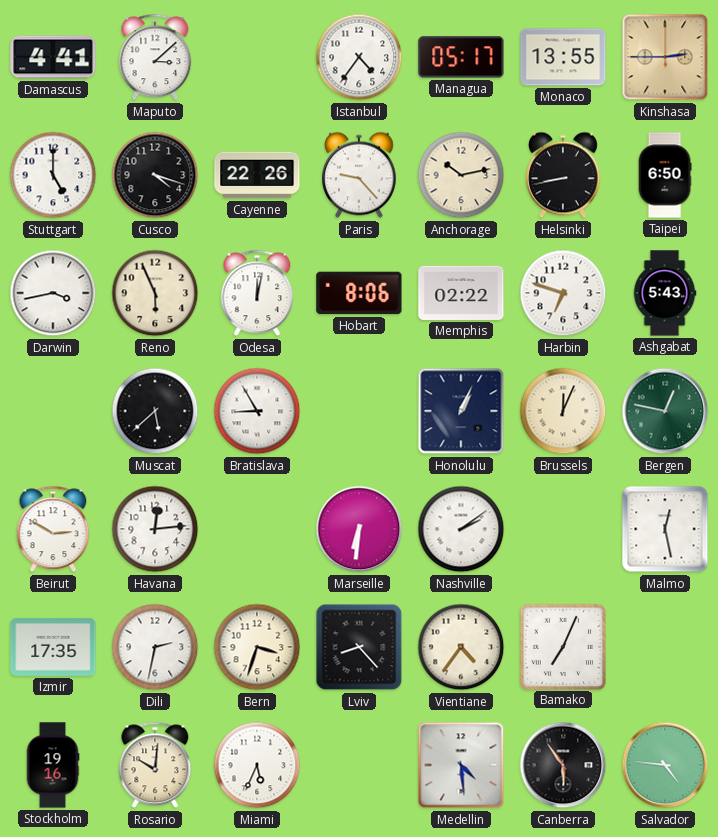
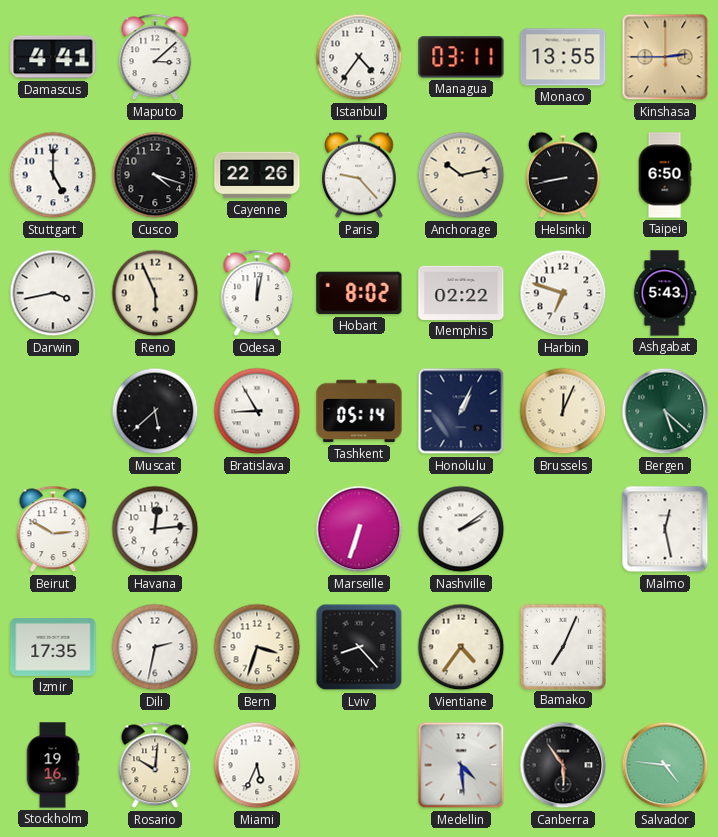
Managua: 05:17 -> 03:11 (461, 57)
Hobart: 8:06 -> 8:02 (359, 293)
Tashkent: none -> 05:14 (359, 411)
Bergen: 12:47 -> 5:22 (665, 411)
Marseille: 6:31 -> 6:33 (359, 529)
